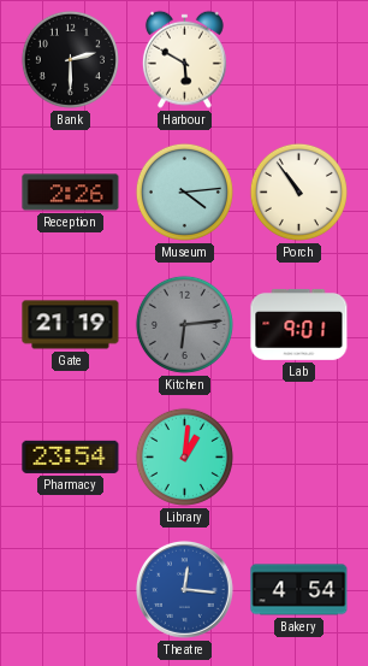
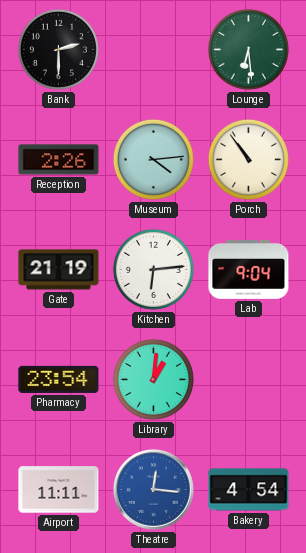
Harbour: 5:50 -> none (184, 59)
Lounge: none -> 6:29 (248, 49)
Kitchen dial: grey -> white (153, 269)
Lab: 9:01 -> 9:04 (249, 269)
Airport: none -> 11:11 (59, 490)
